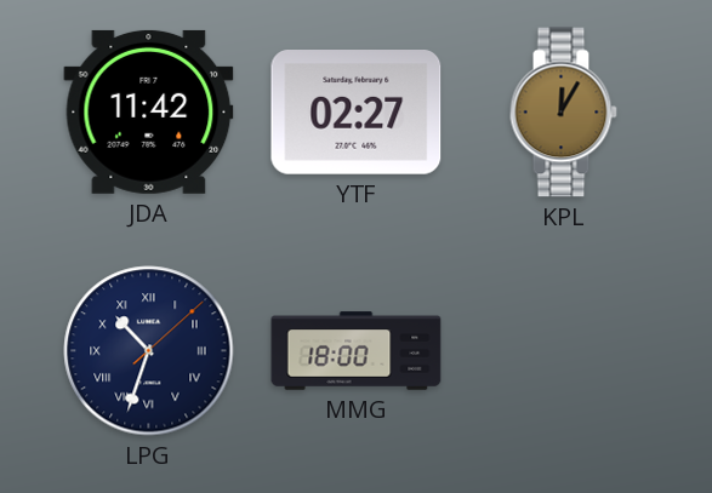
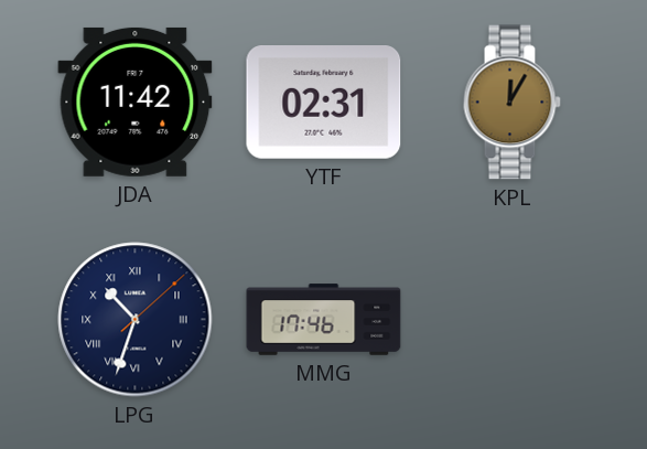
YTF: 02:27 -> 02:31 (324, 103)
MMG: 18:00 -> 17:46 (324, 320)
